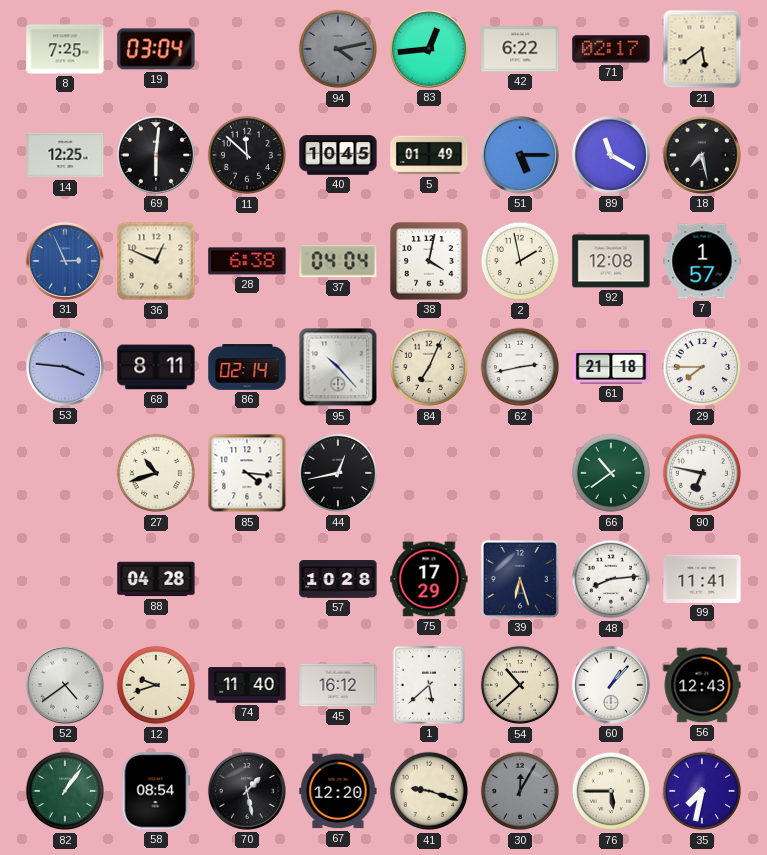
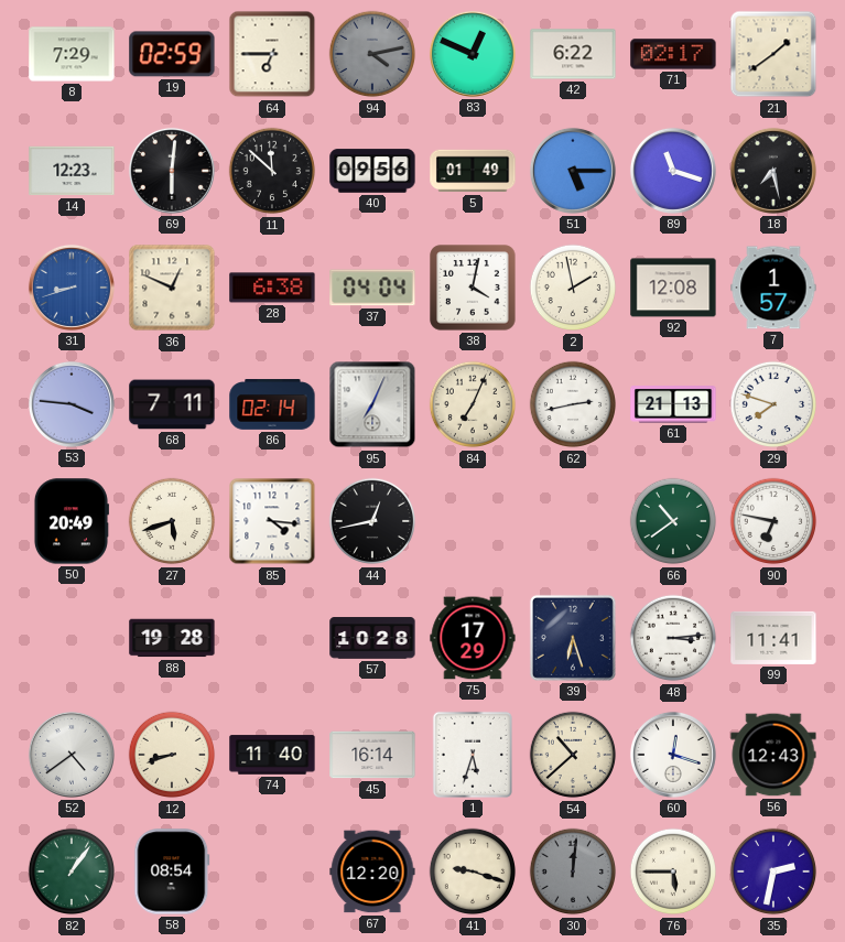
8: 7:25 -> 7:29 (72, 54)
19: 03:04 -> 02:59 (172, 54)
64: none -> 6:45 (272, 54)
83: 12:44 -> 12:49 (473, 54)
21: 5:39 -> 1:39 (773, 54)
14: 12:25 -> 12:23 (72, 171)
40: 10:45 -> 09:56 (372, 171)
89: 11:20 -> 11:18 (673, 171)
31: 2:56 -> 8:42 (72, 288)
68: 8:11 -> 7:11 (172, 404)
95: 10:23 -> 7:04 (372, 404)
61: 21:18 -> 21:13 (673, 404)
29: 7:45 -> 7:48 (773, 404)
50: none -> 20:49 (71, 521)
27: 10:42 -> 5:42 (172, 521)
88: 04:28 -> 19:28 (172, 638)
48: 8:14 -> 3:14 (673, 638)
12: 9:42 -> 8:42 (172, 755)
45: 16:12 -> 16:14 (372, 755)
1: 5:38 -> 5:33 (473, 755)
60: 1:07 -> 12:18 (673, 755)
70: 1:28 -> none (247, 791)
30: 12:05 -> 12:01 (573, 871)
35: 7:32 -> 2:32 (773, 871)
